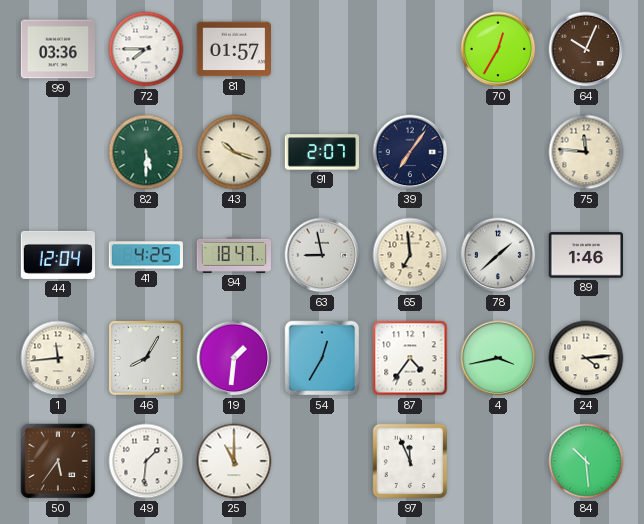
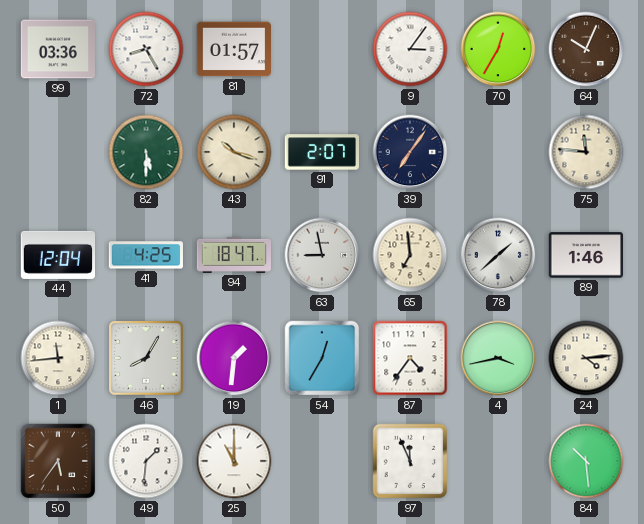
72: 7:45 -> 8:25 (146, 49)
9: none -> 3:06 (410, 49)
